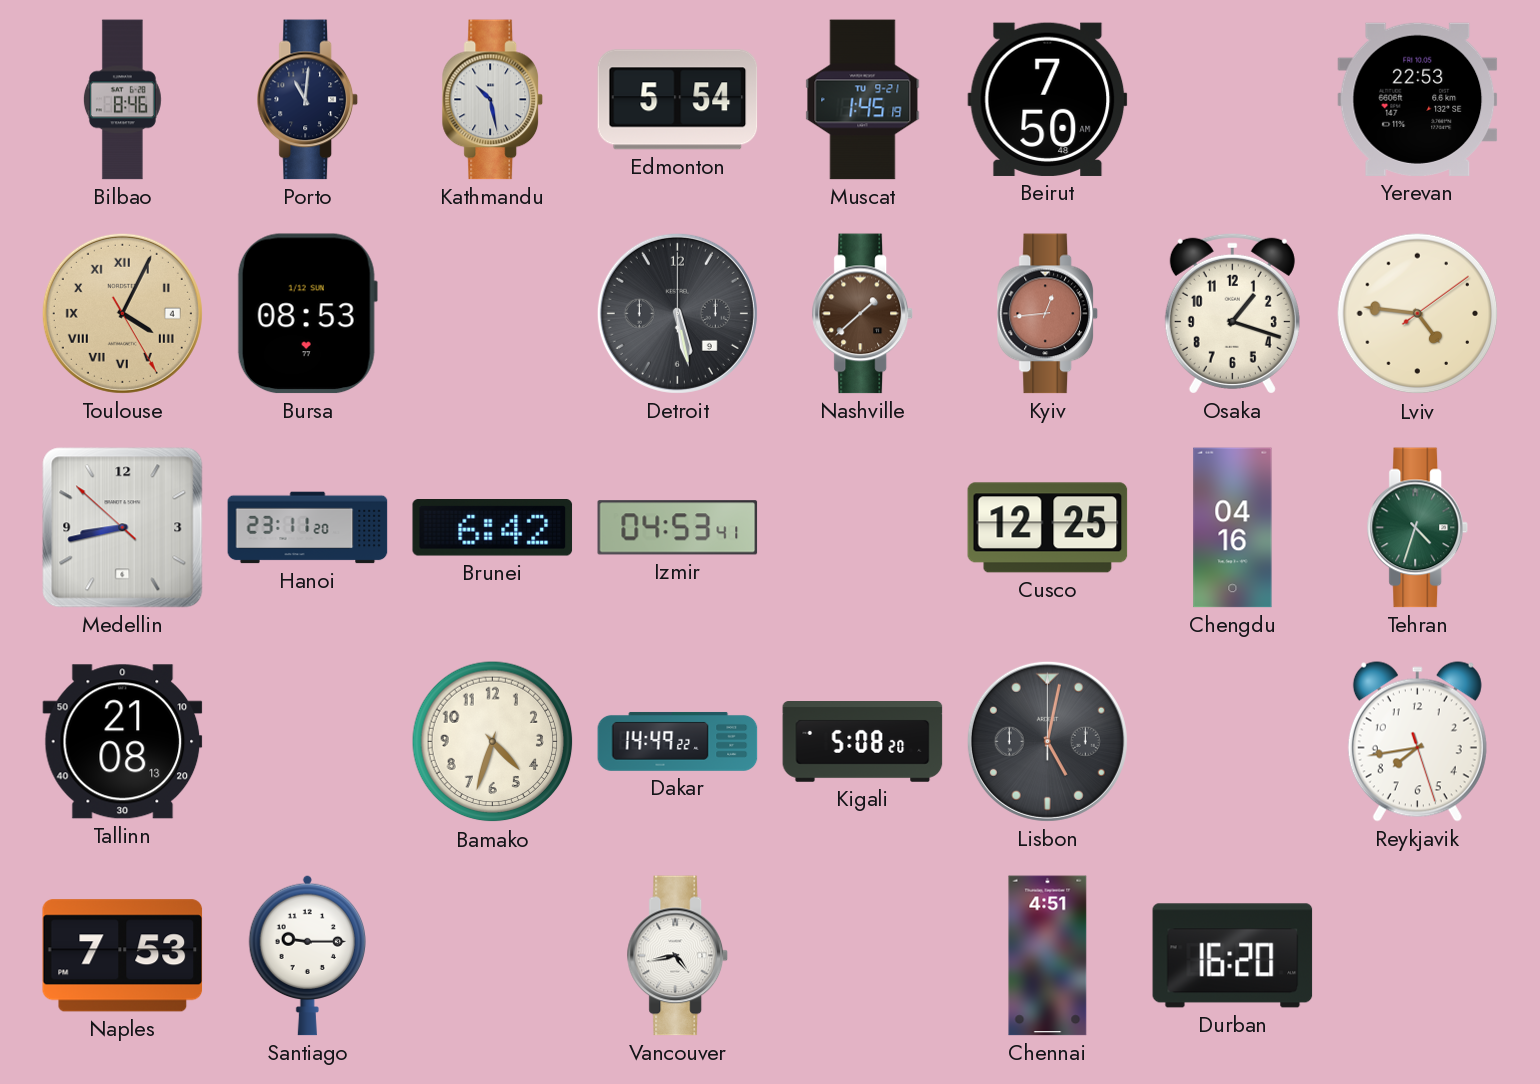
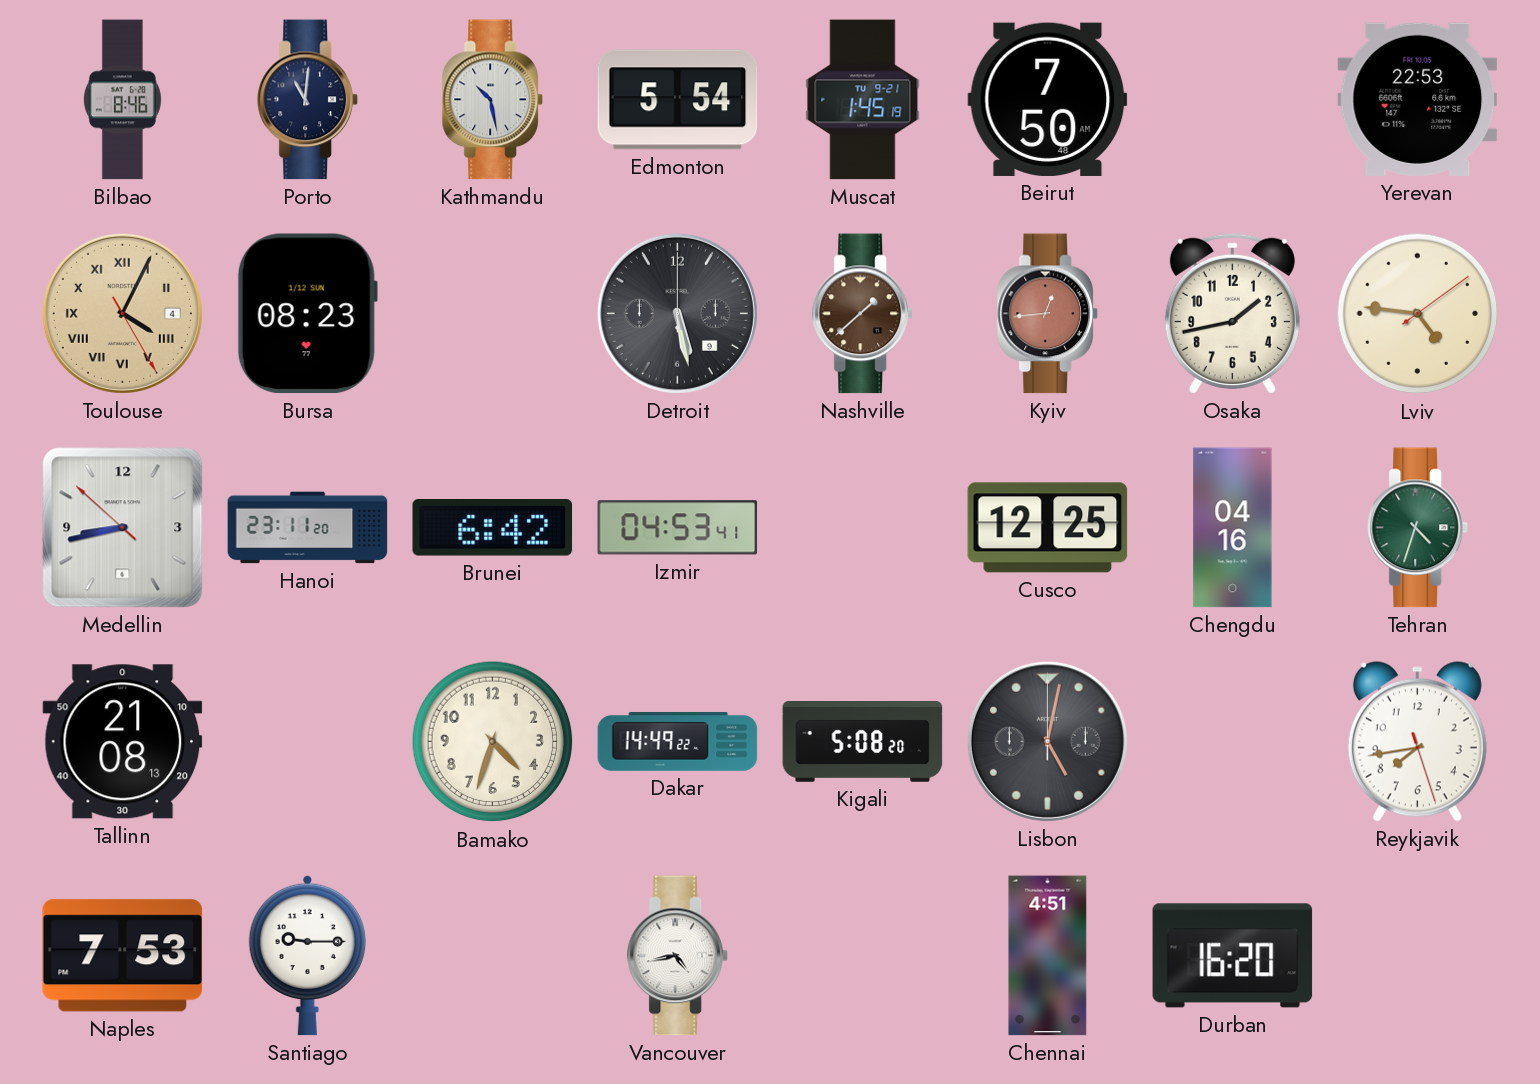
Bursa: 08:53 -> 08:23 (307, 314)
Osaka: 1:18 -> 1:43 (1232, 313)
